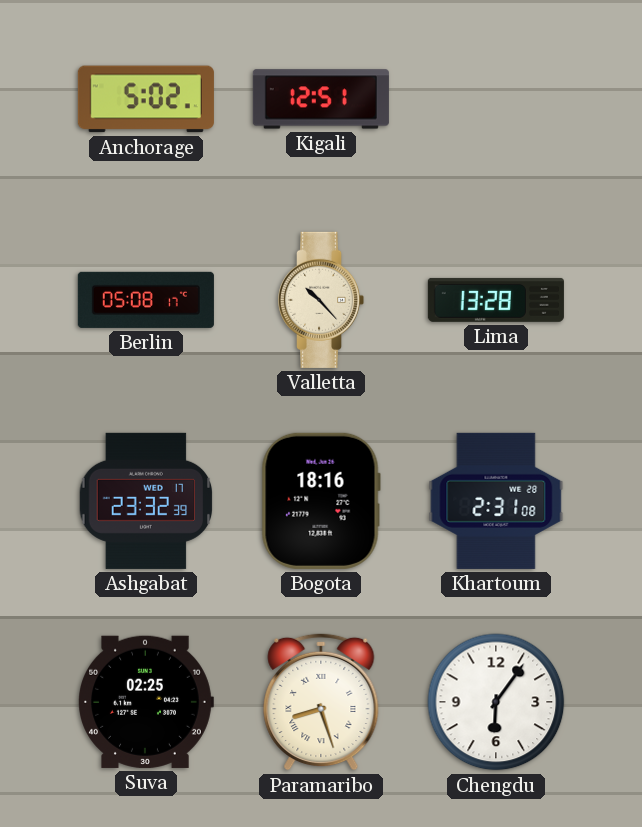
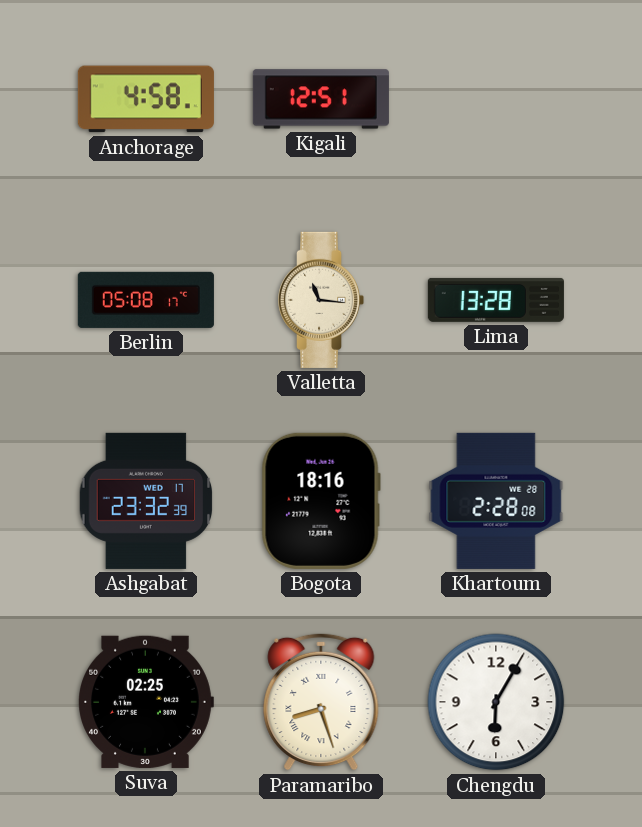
Anchorage: 5:02 -> 4:58 (146, 99)
Valletta: 10:23 -> 11:16 (321, 300)
Khartoum: 2:31 -> 2:28 (496, 501)
Chengdu: 6:06 -> 6:05 (496, 702)
